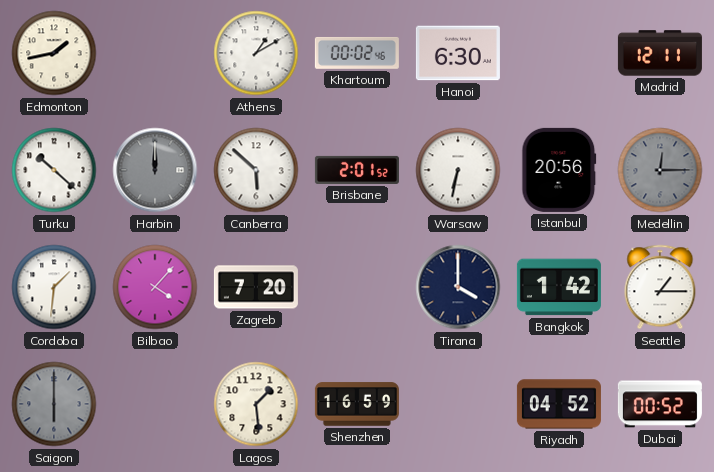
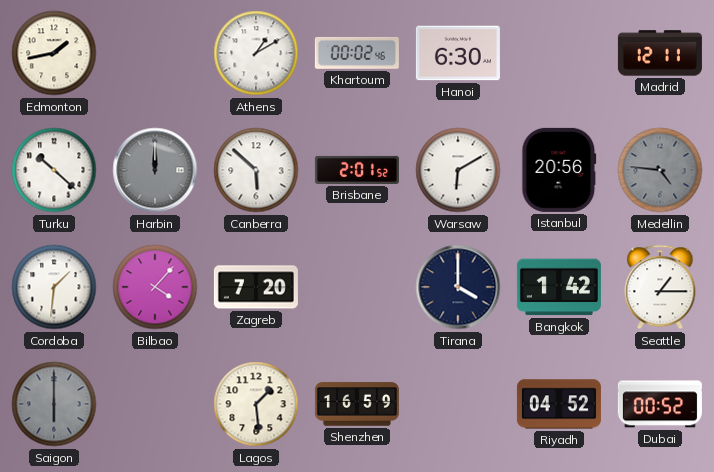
Warsaw: 6:32 -> 6:10 (458, 170)
Medellin: 12:15 -> 4:46 (660, 170)
